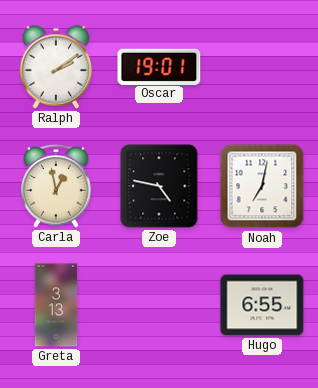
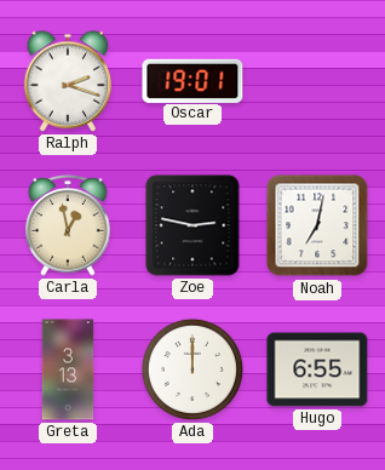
Ralph: 2:09 -> 2:18 (68, 81)
Zoe: 4:47 -> 2:47 (192, 225)
Ada: none -> 12:00 (192, 369)
